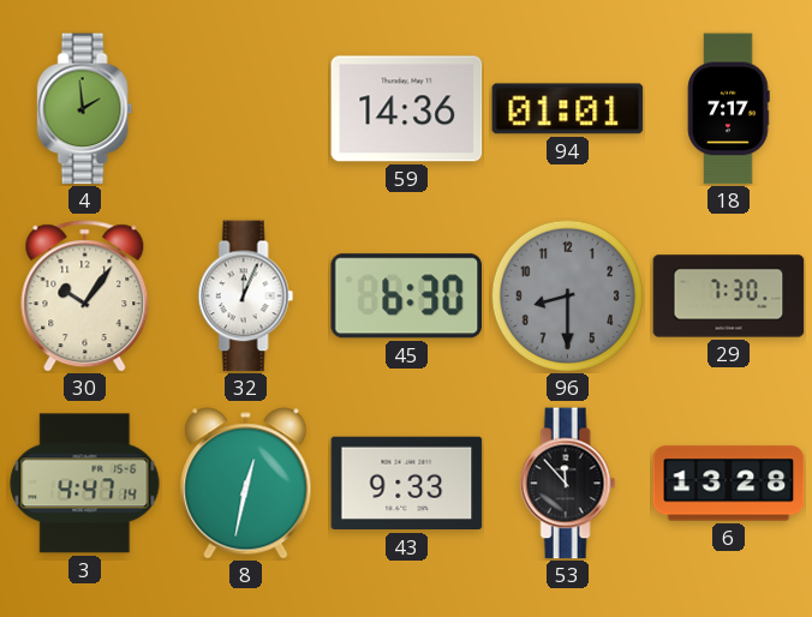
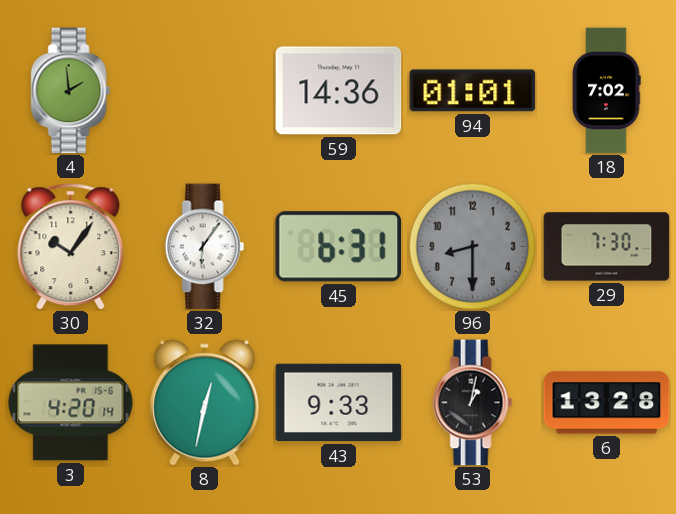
18: 7:17 -> 7:02 (606, 91)
32: 12:04 -> 6:06 (205, 247)
45: 6:30 -> 6:31 (338, 247)
3: 4:47 -> 4:20 (71, 403)
53: 11:53 -> 1:02 (473, 403)
